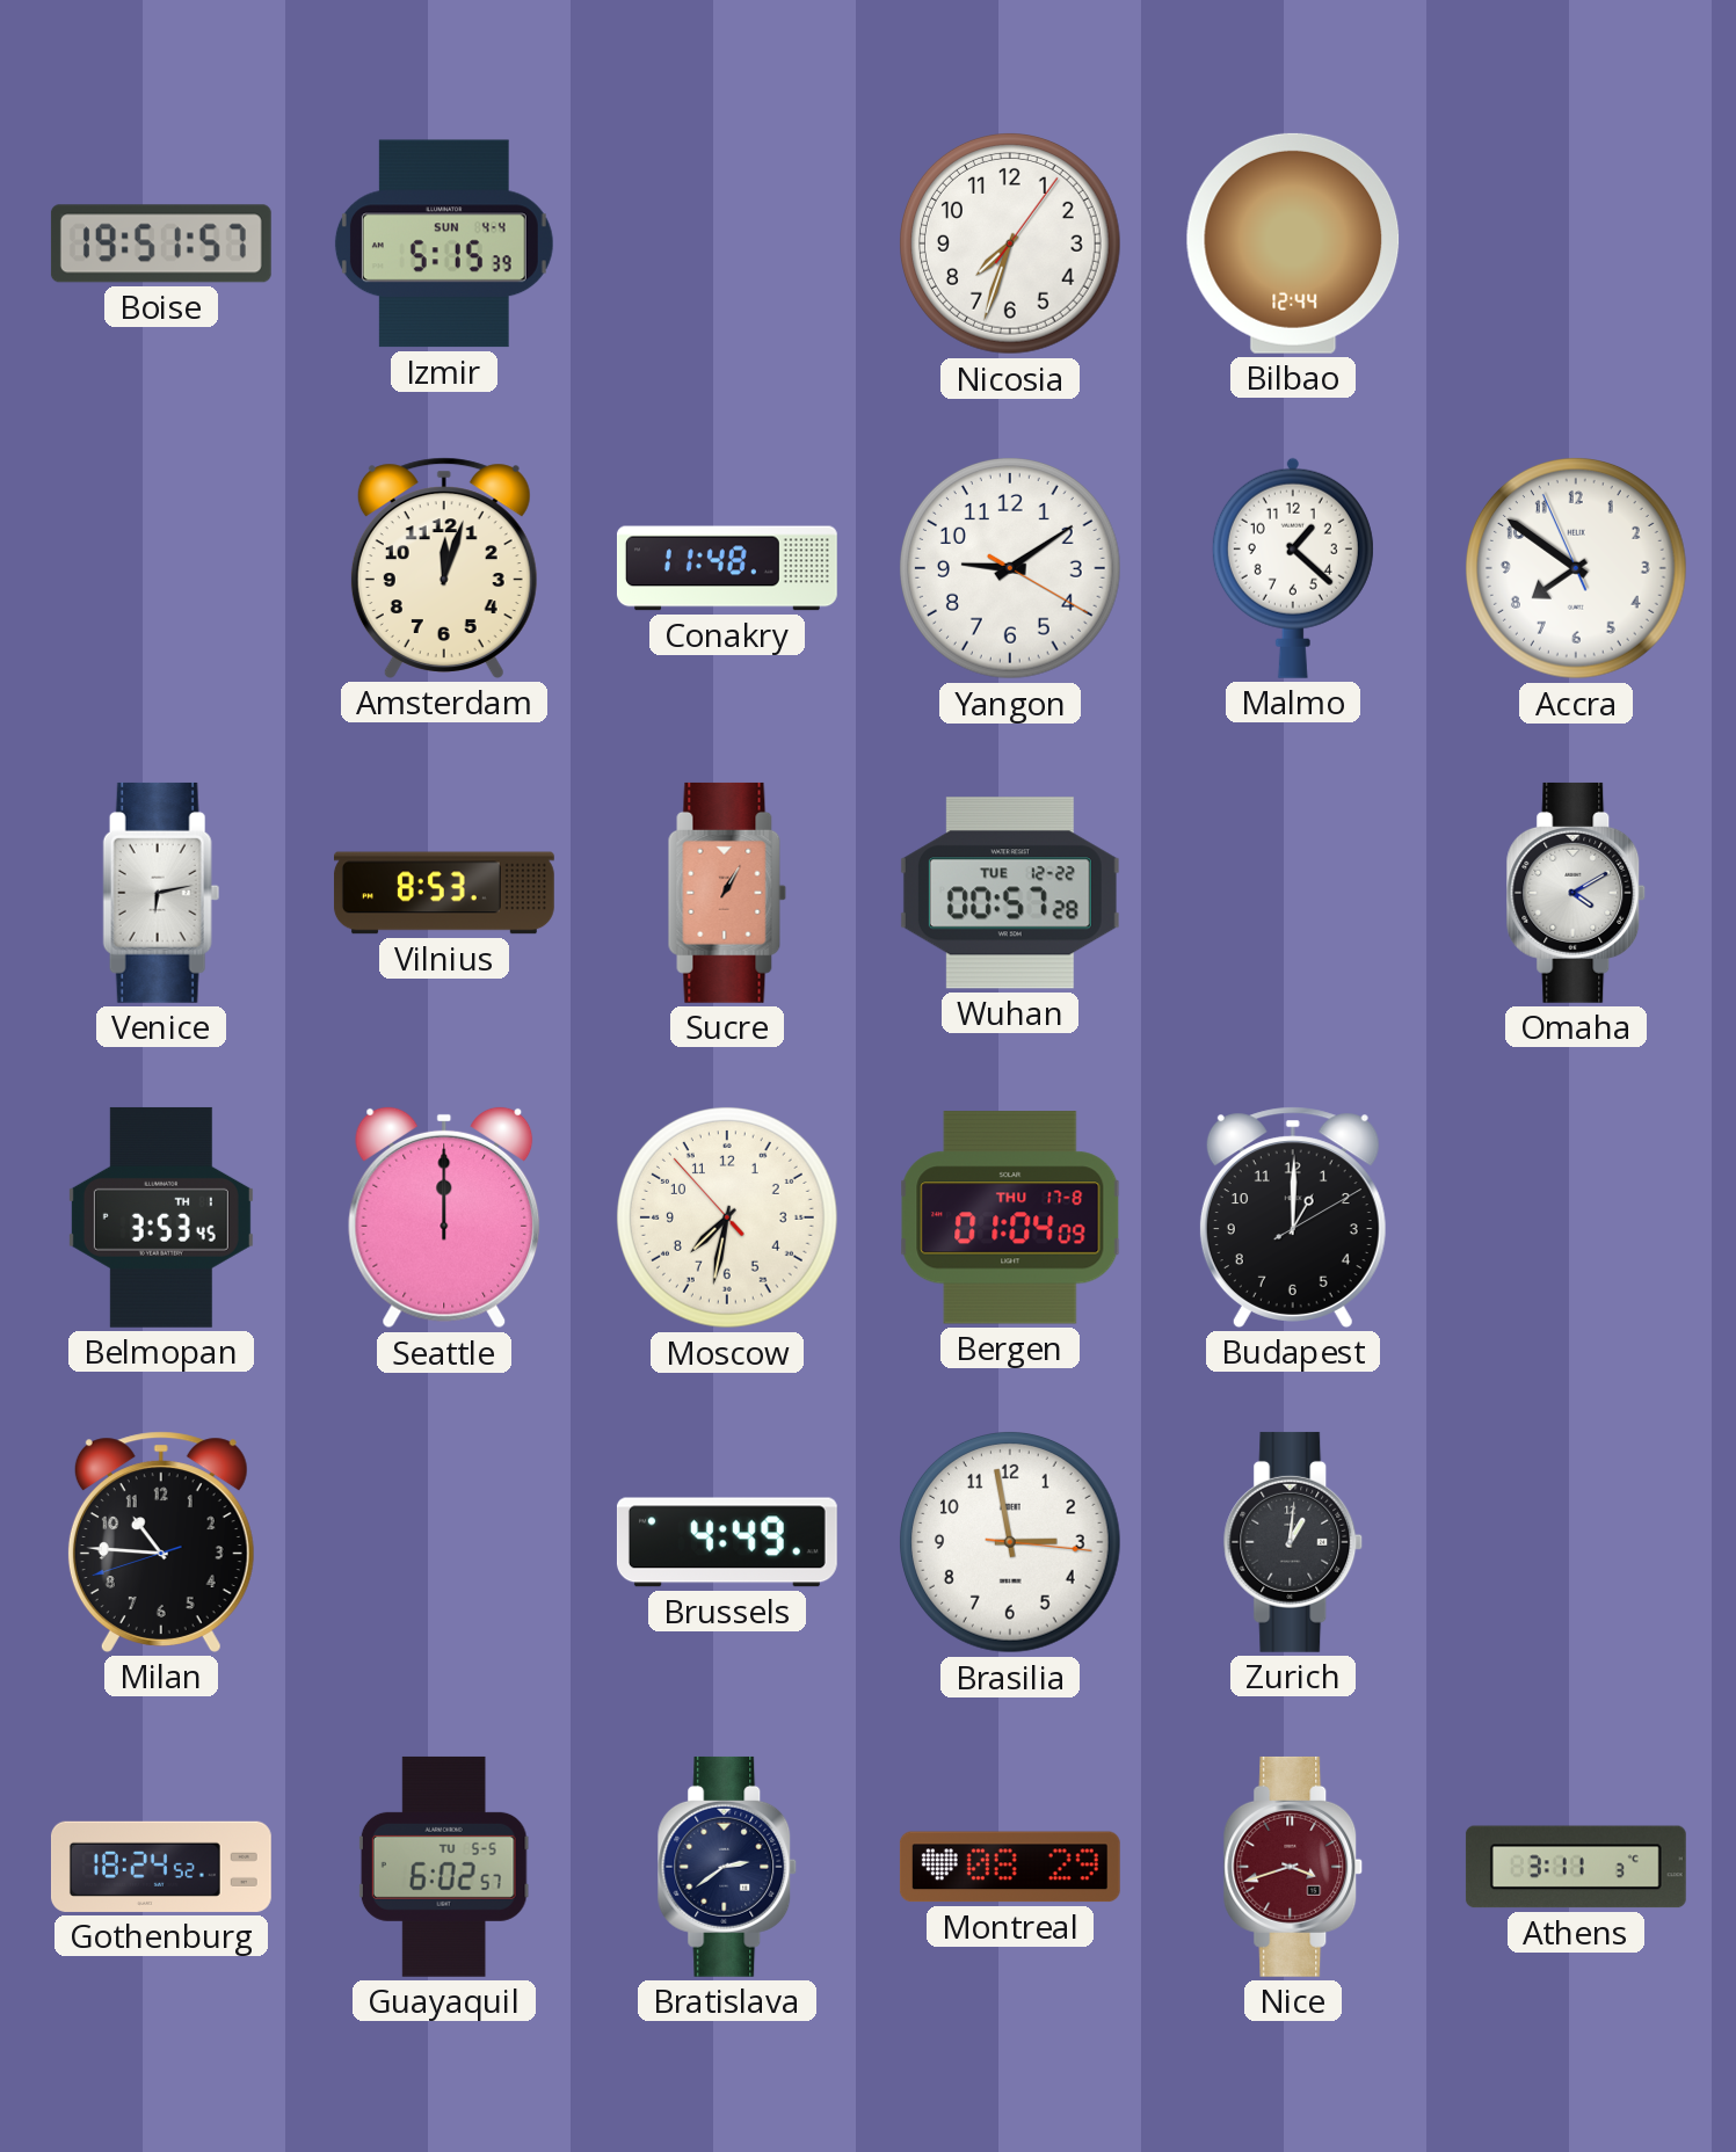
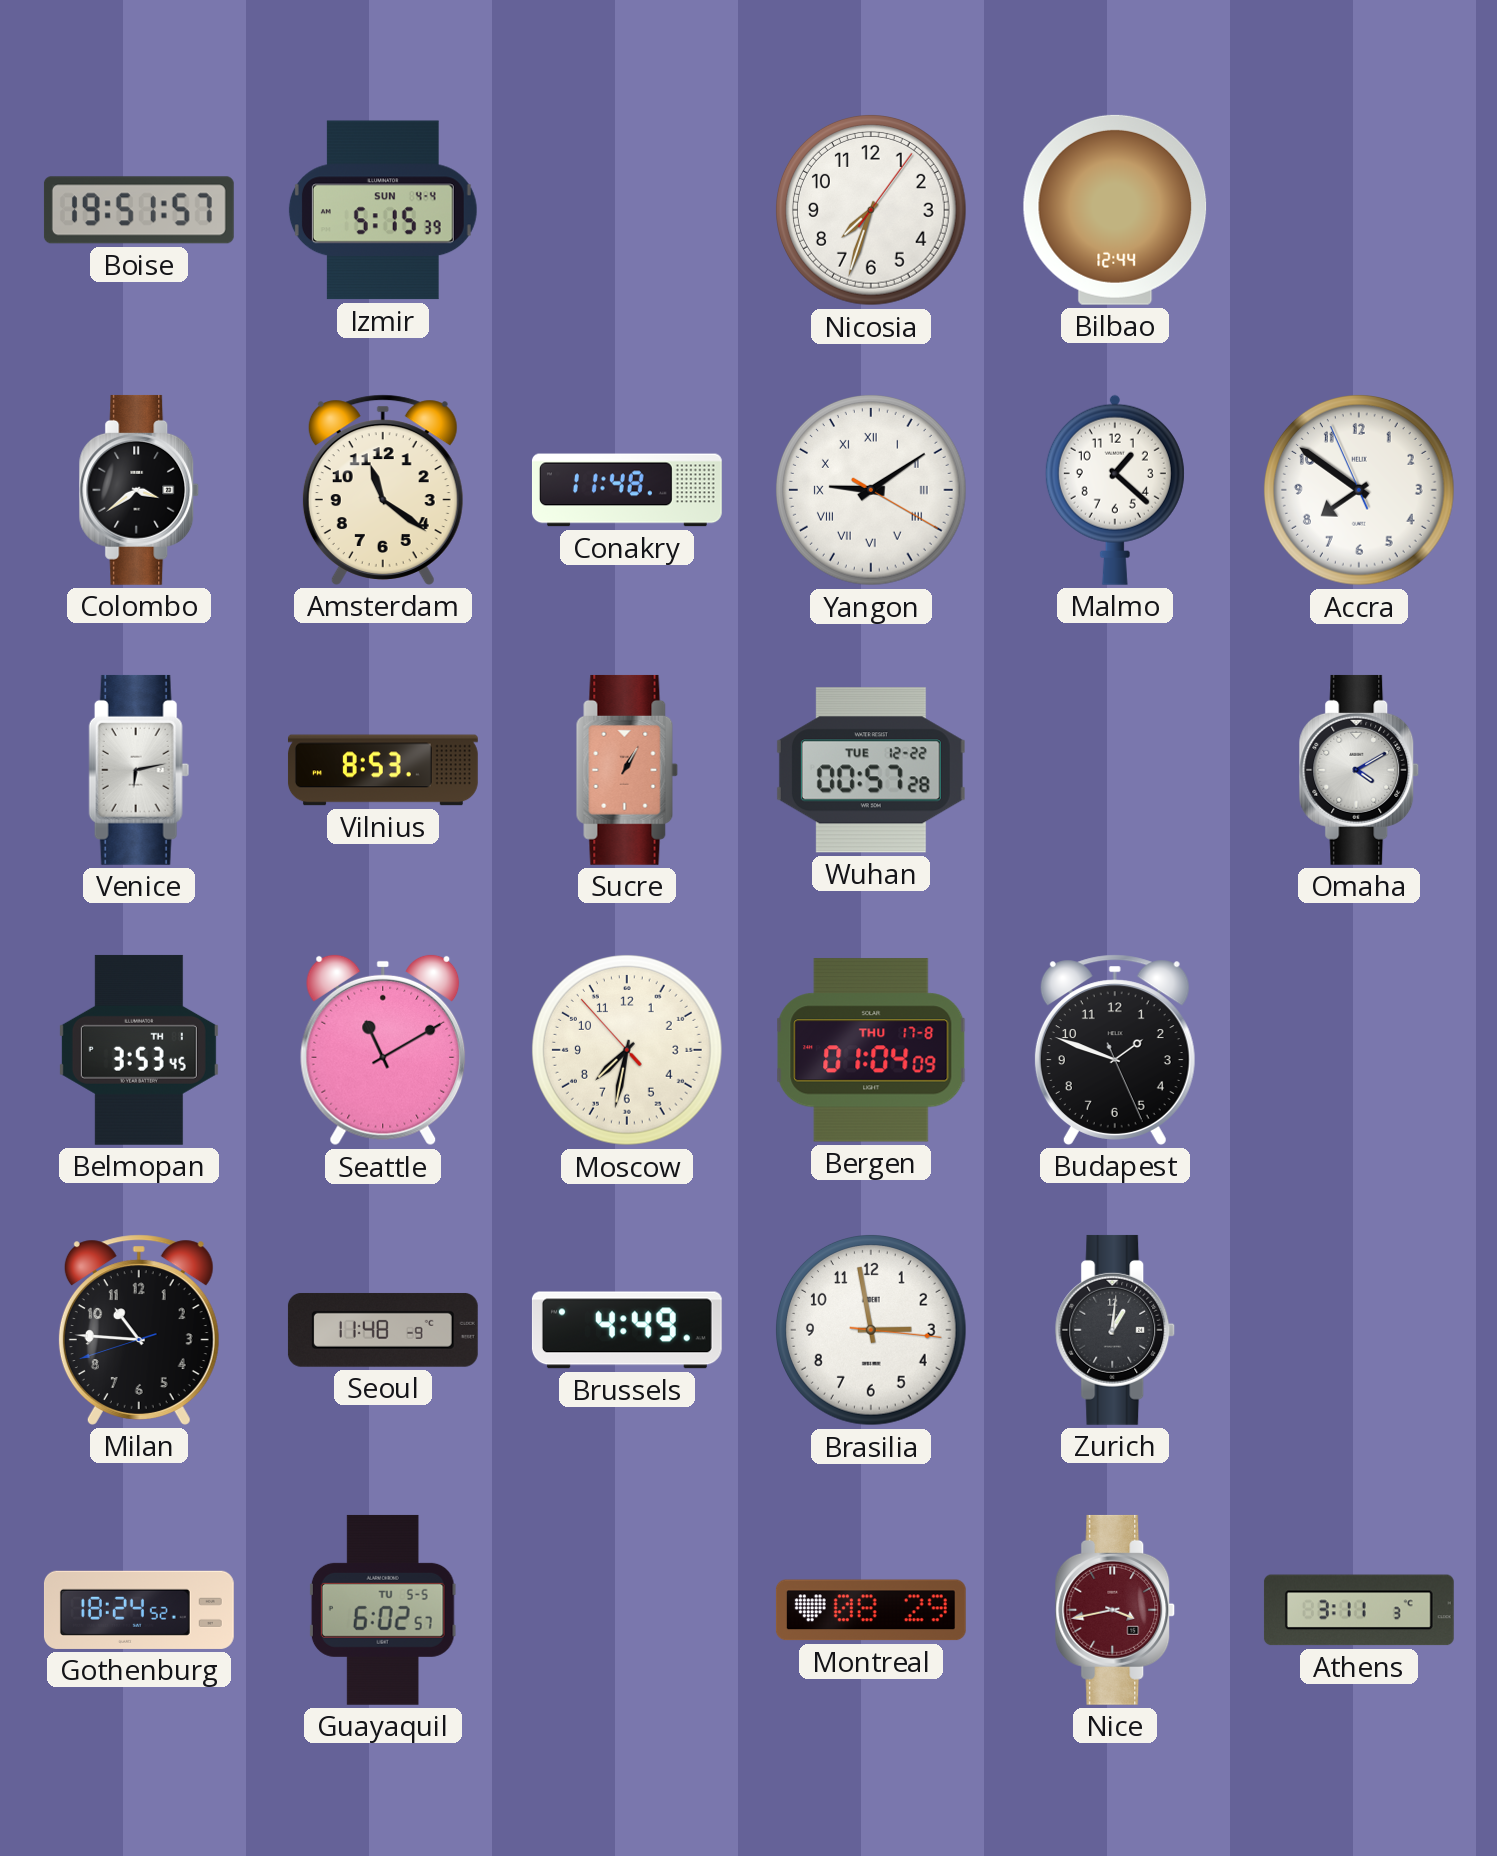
Colombo: none -> 3:39 (139, 490)
Amsterdam: 12:03 -> 11:21 (383, 490)
Yangon numerals: Arabic -> Roman (872, 491)
Seattle: 12:00 -> 11:10 (383, 1050)
Budapest: 1:00 -> 1:48 (1115, 1050)
Seoul: none -> 11:48 (383, 1330)
Bratislava: 2:39 -> none (727, 1867)
Nice: 3:42 -> 3:43 (1115, 1610)
